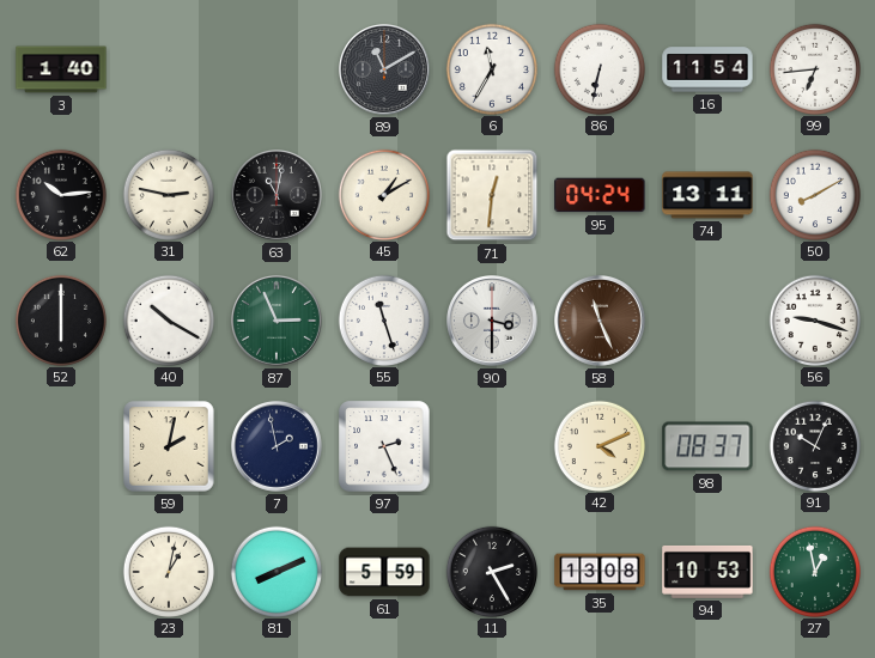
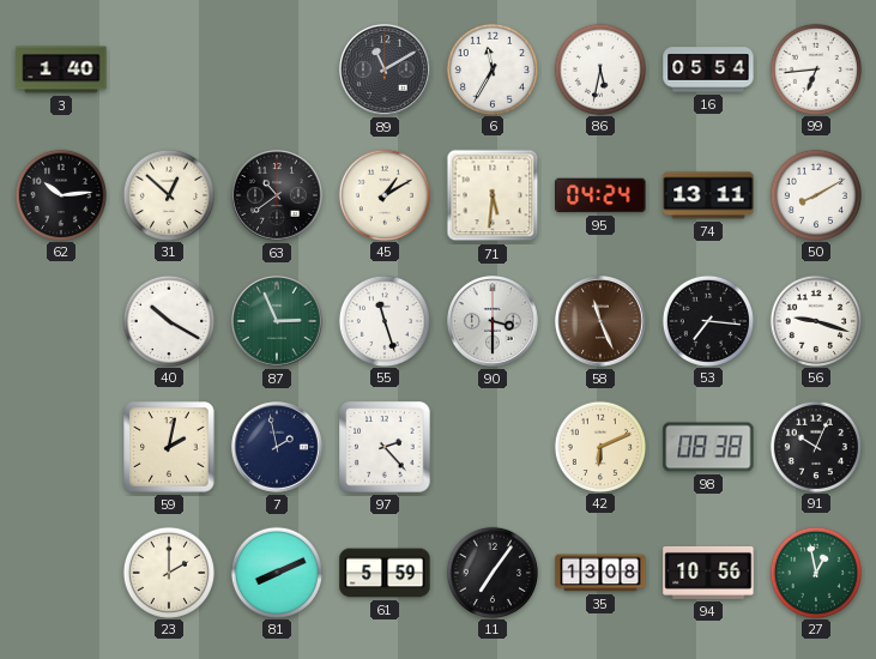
86: 6:32 -> 5:32 (599, 68)
16: 11:54 -> 05:54 (708, 69)
31: 2:47 -> 12:52 (168, 194)
63: 11:02 -> 10:39 (278, 197)
71: 12:31 -> 5:31 (493, 195)
52: 6:00 -> none (60, 319)
53: none -> 7:16 (707, 320)
97: 2:26 -> 2:23 (385, 447)
42: 4:11 -> 6:11 (599, 446)
98: 08:37 -> 08:38 (708, 447)
23: 1:02 -> 2:00 (168, 572)
11: 2:25 -> 7:06 (491, 572)
94: 10:53 -> 10:56 (708, 573)
